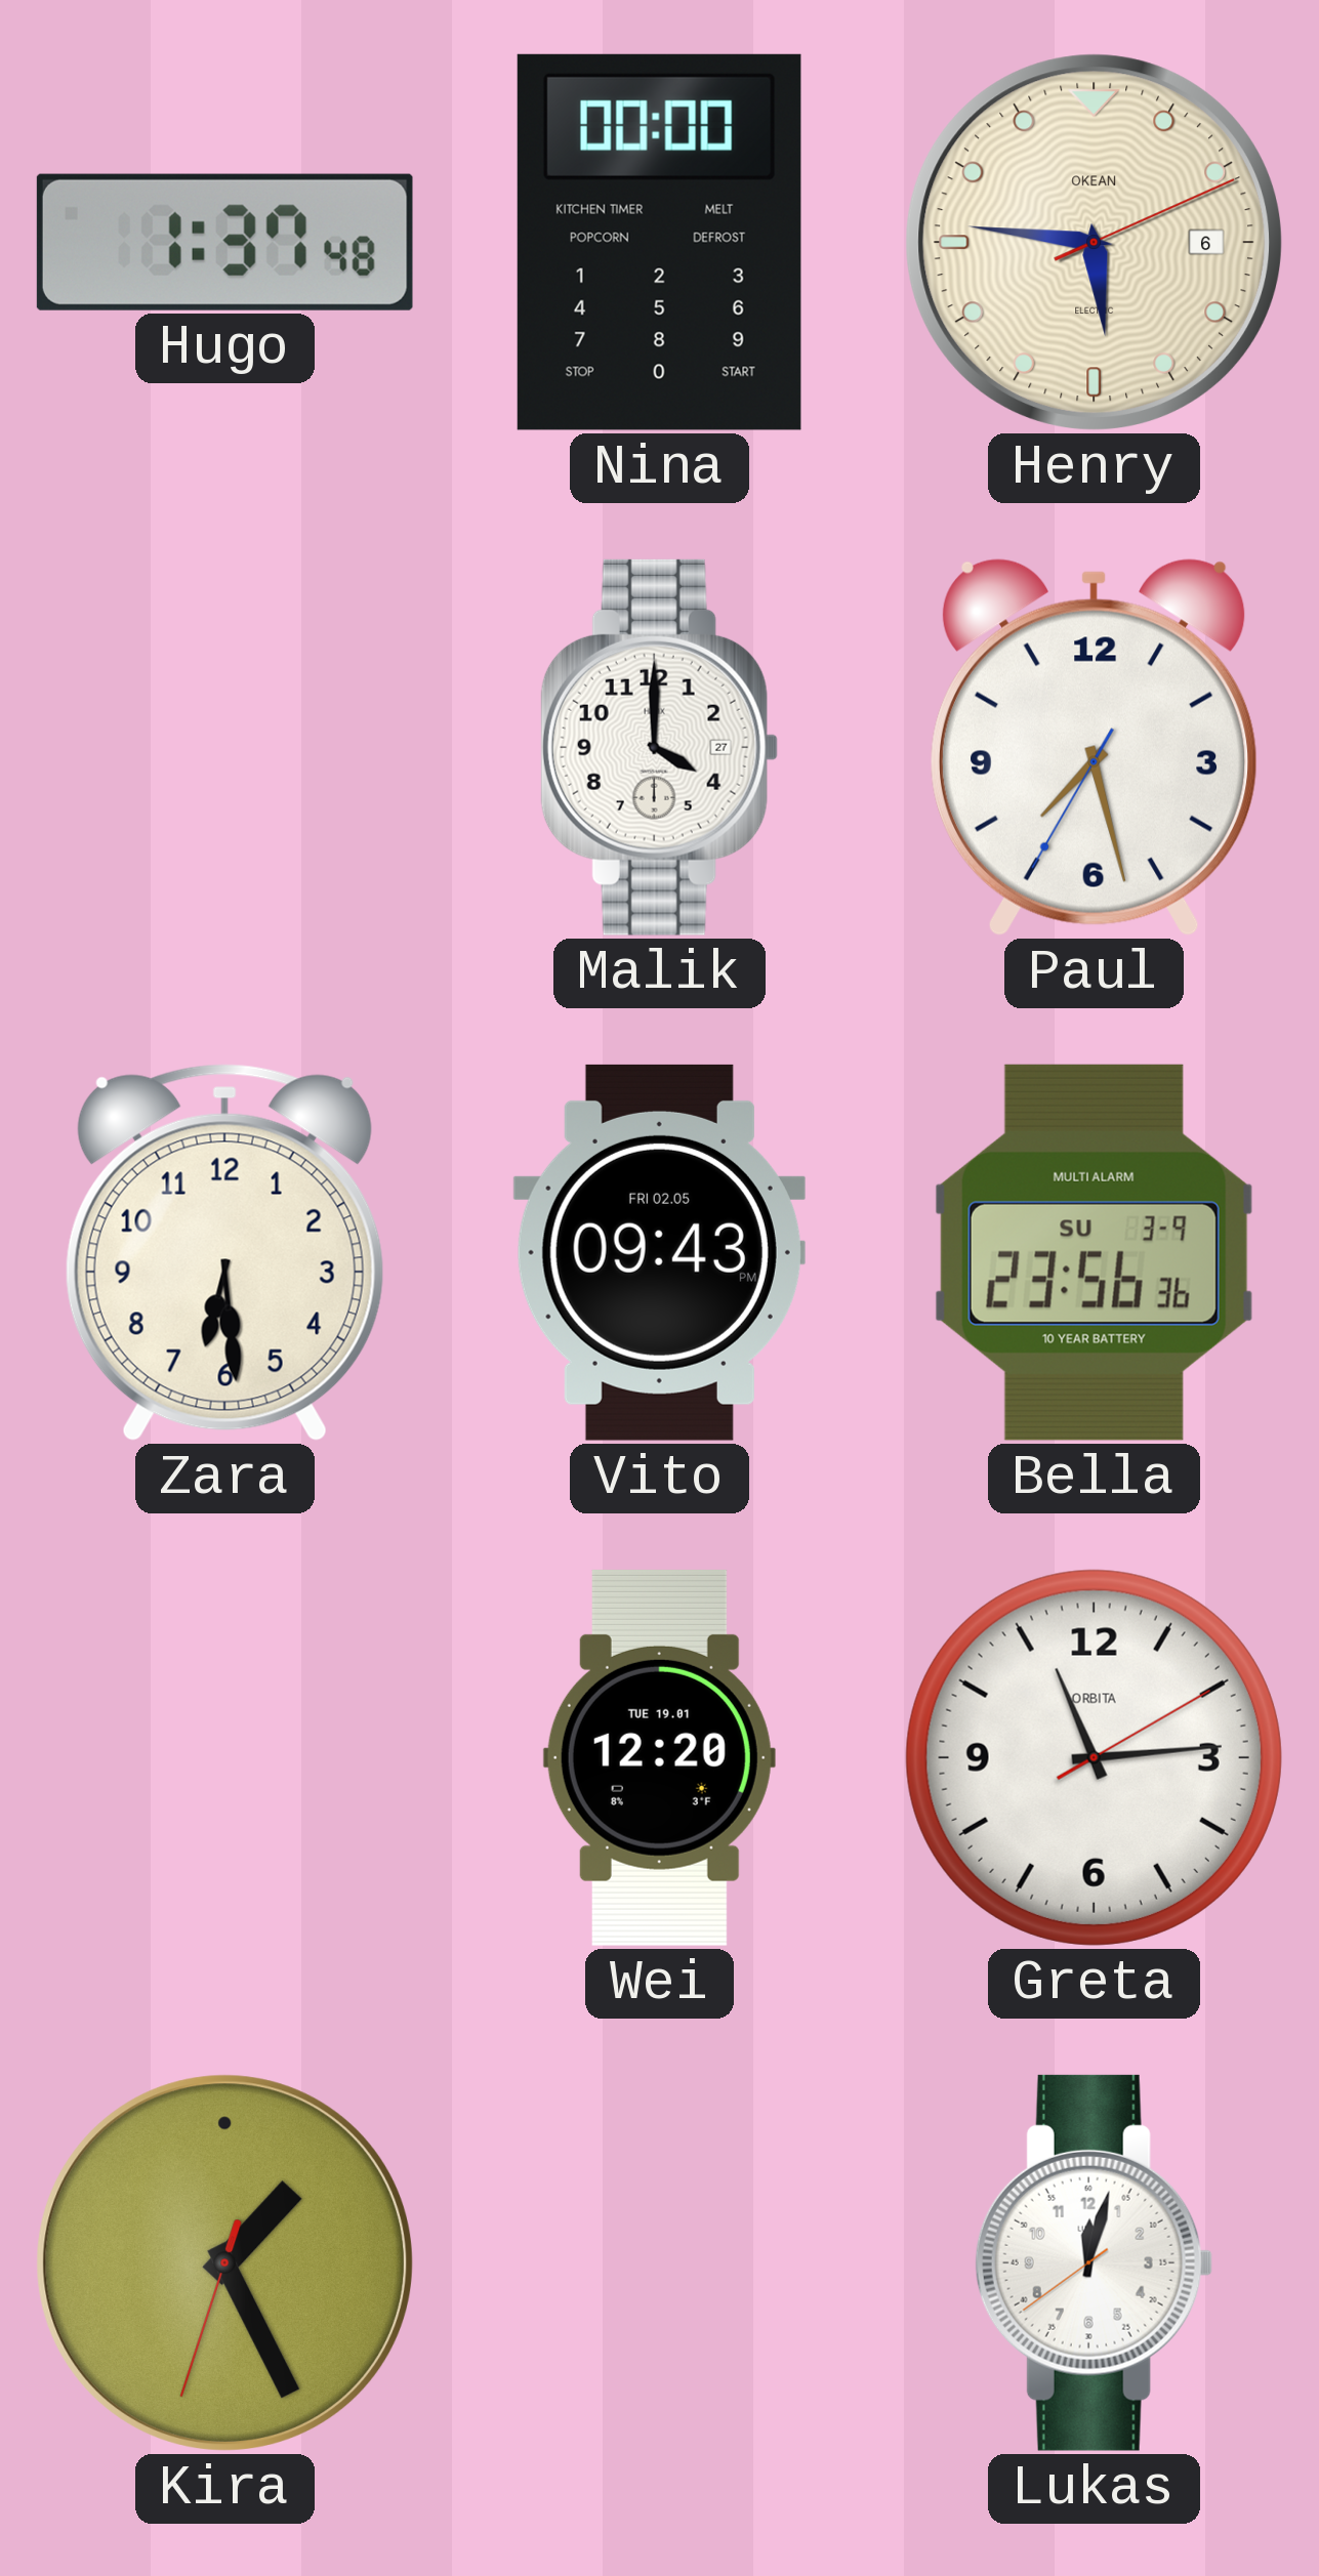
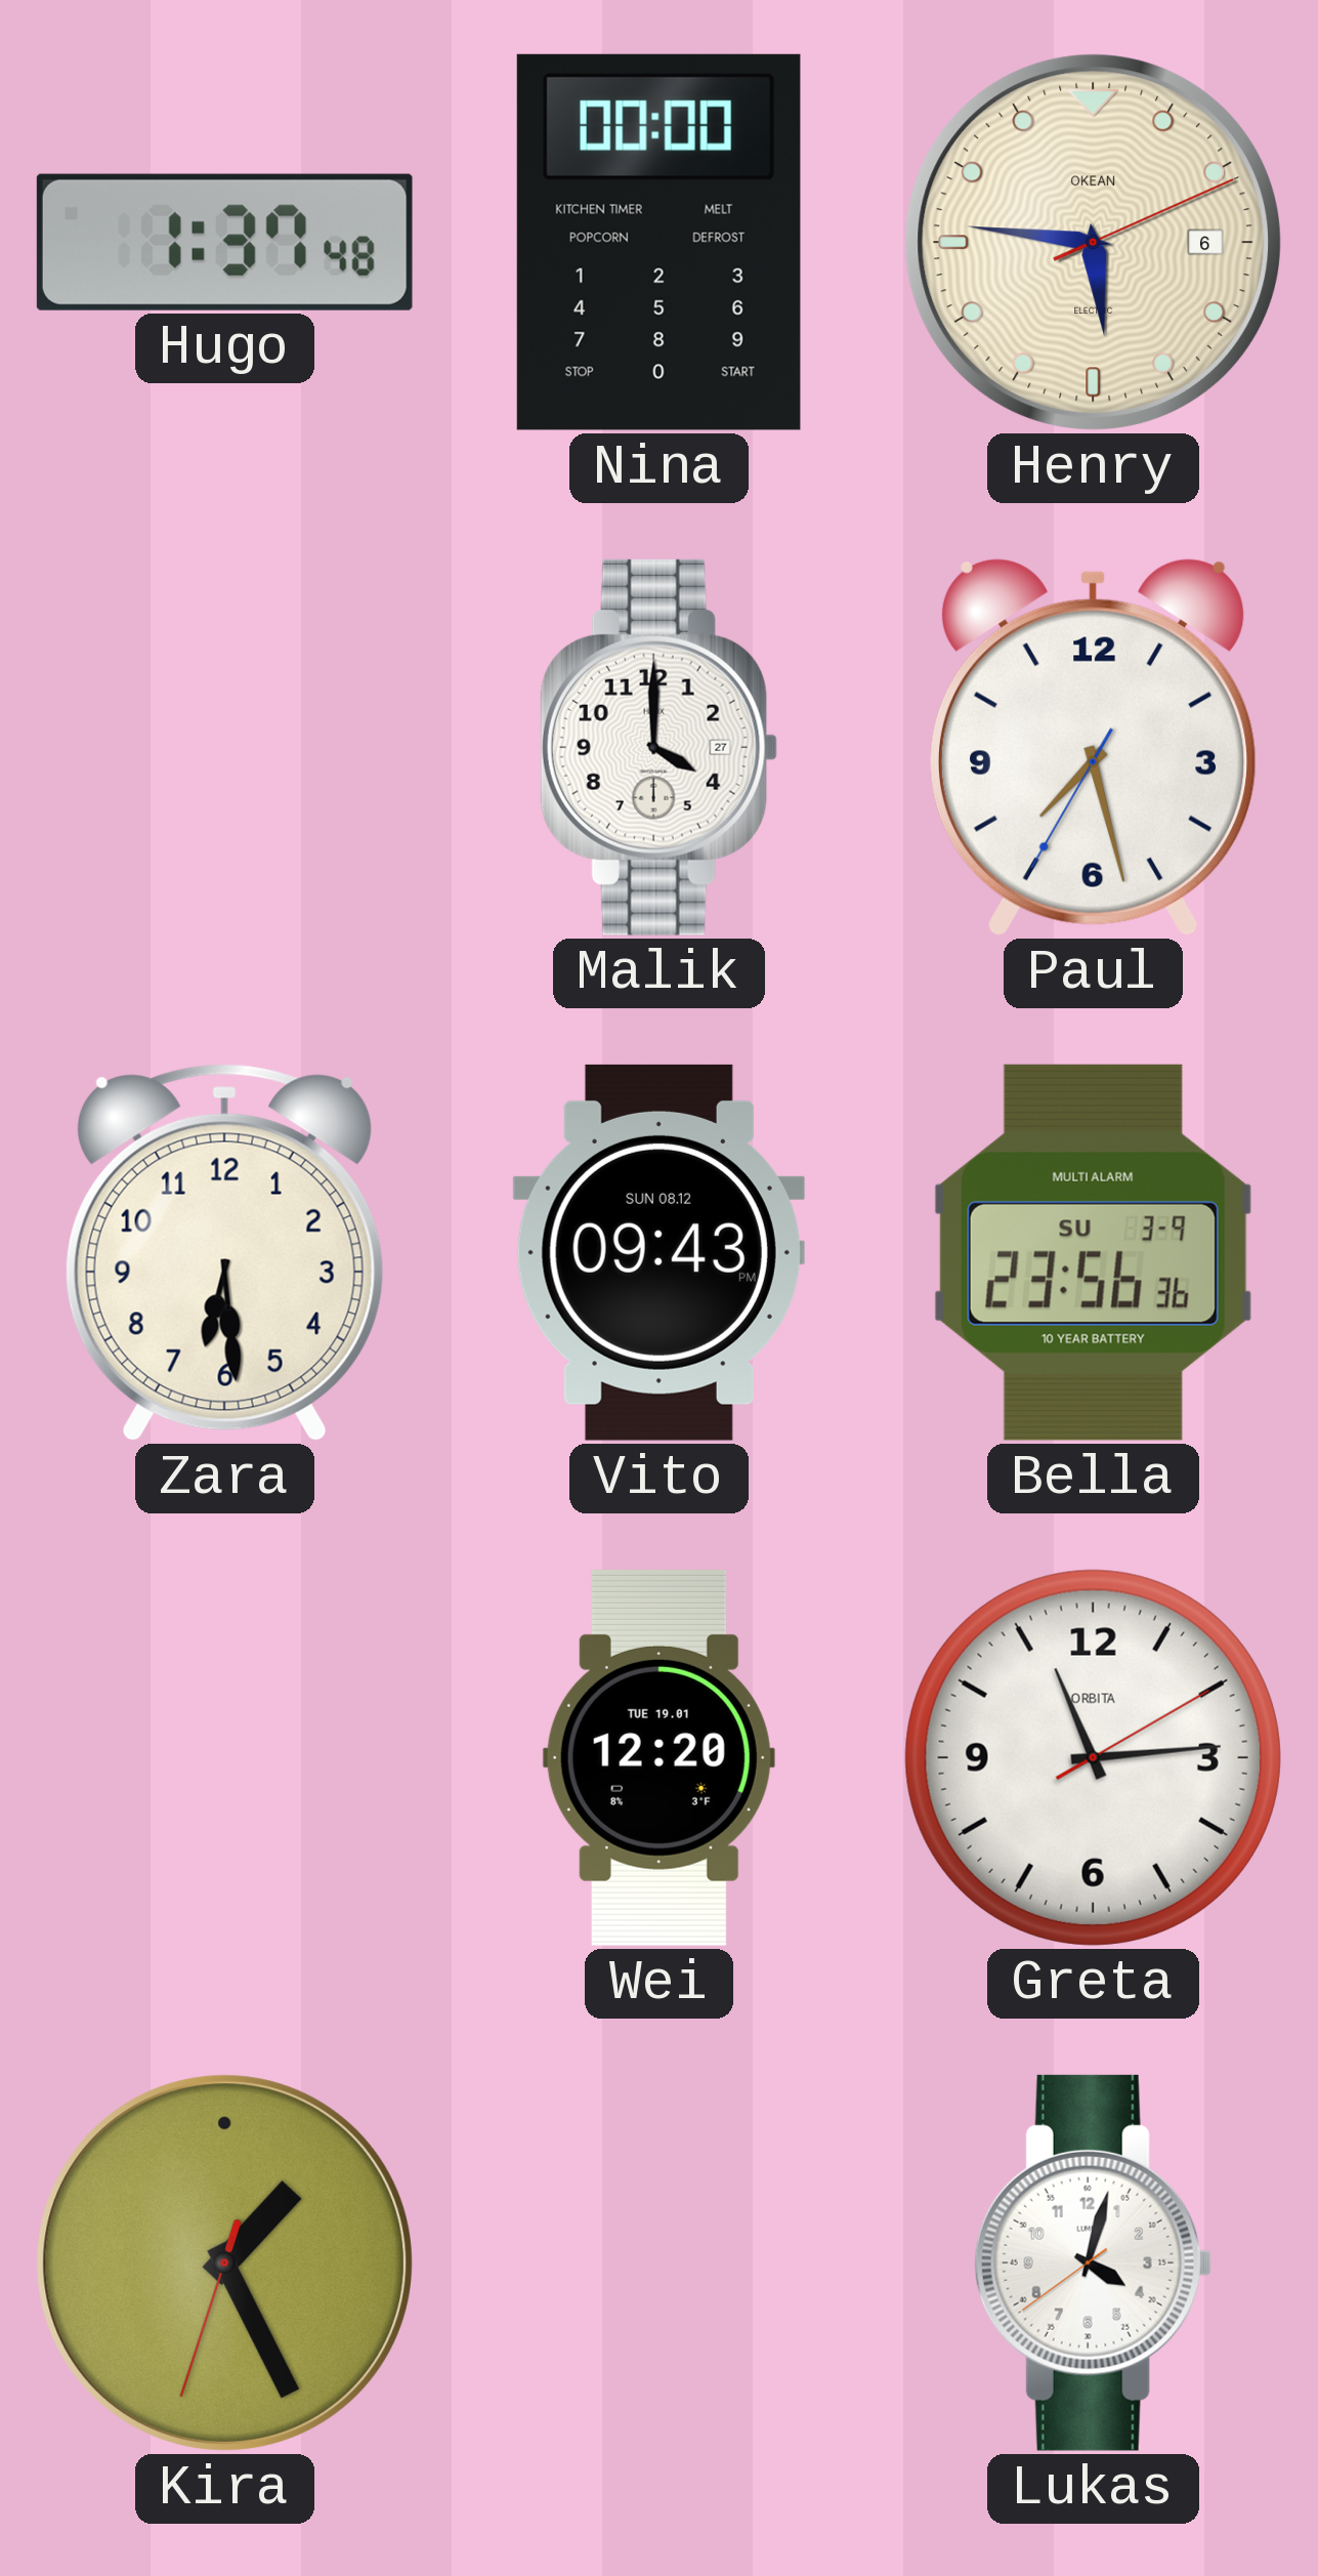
Vito date: FRI 02.05 -> SUN 08.12 (658, 1252)
Lukas: 12:02 -> 4:02 (1093, 2262)
